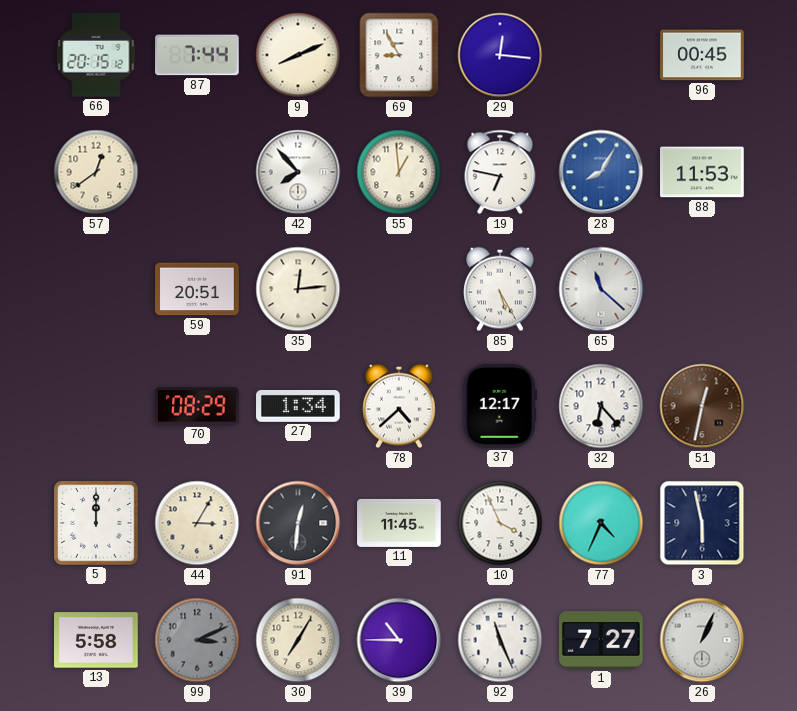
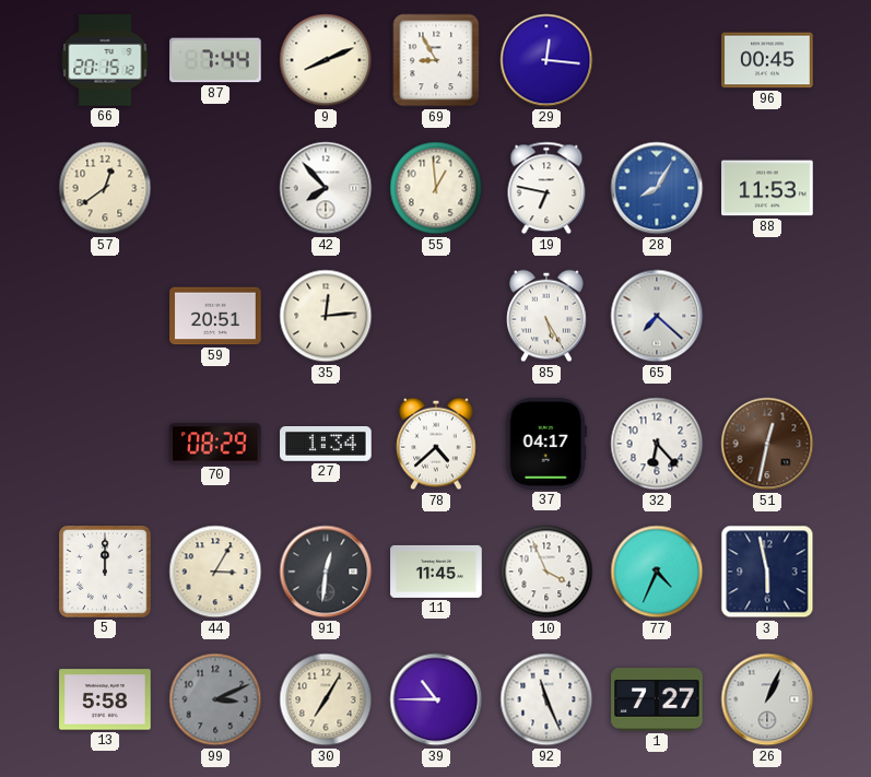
65: 11:22 -> 7:22 (657, 316)
37: 12:17 -> 04:17 (546, 444)
